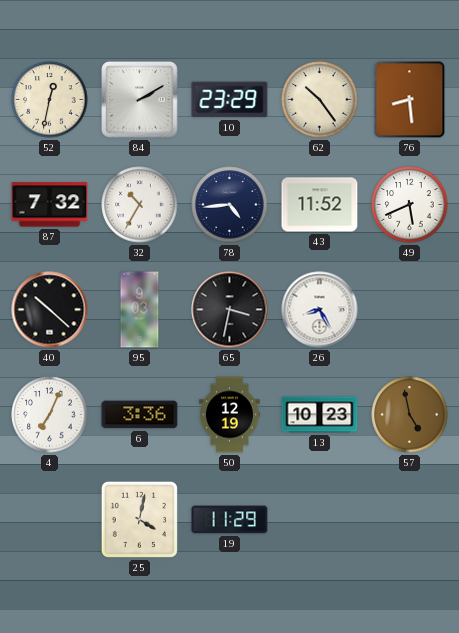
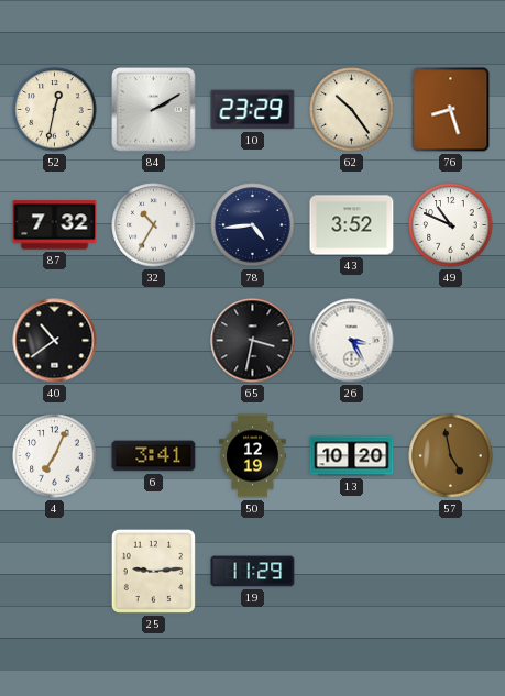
76: 8:29 -> 8:27 (451, 110)
43: 11:52 -> 3:52 (352, 225)
49: 5:41 -> 10:49 (451, 225)
40: 10:22 -> 10:39 (55, 341)
95: 9:03 -> none (140, 310)
26: 8:25 -> 3:25 (352, 341)
6: 3:36 -> 3:41 (154, 456)
13: 10:23 -> 10:20 (352, 456)
25: 4:02 -> 9:14 (153, 571)
